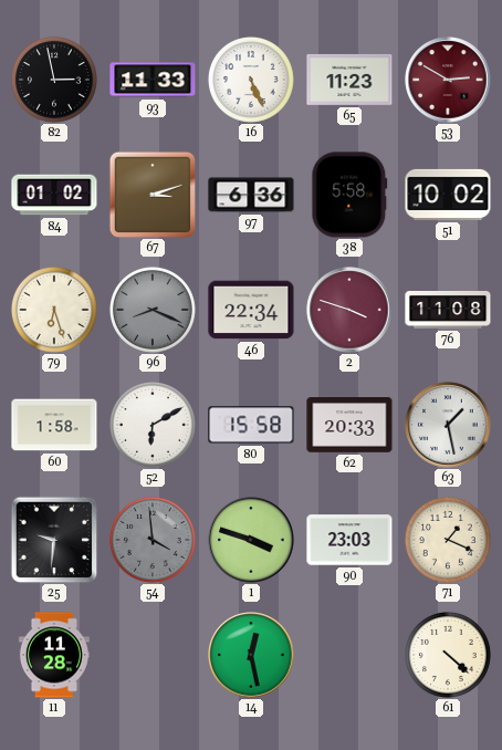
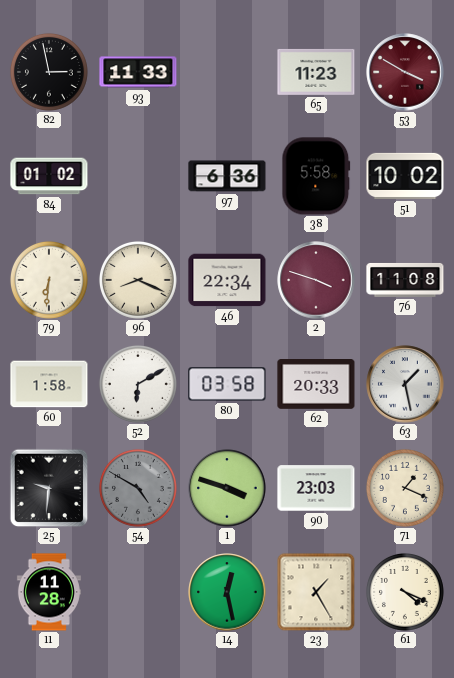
16: 5:26 -> none (251, 80)
53: 2:50 -> 3:50 (405, 72)
67: 3:12 -> none (151, 194)
79: 6:27 -> 6:31 (49, 280)
96 dial: grey -> cream (138, 280)
80: 15:58 -> 03:58 (227, 384)
54: 3:59 -> 4:50 (138, 488)
23: none -> 1:25 (316, 592)
61: 4:22 -> 4:19 (405, 592)
